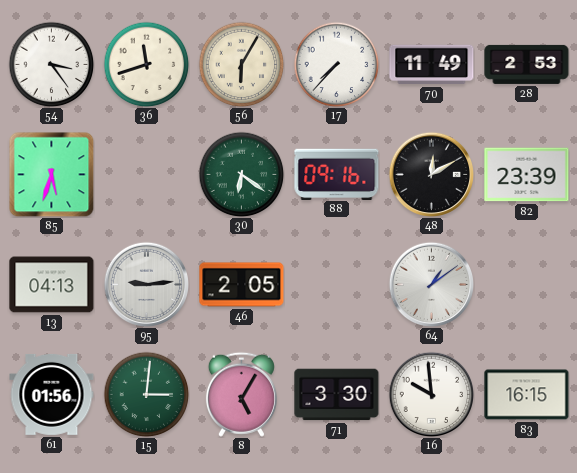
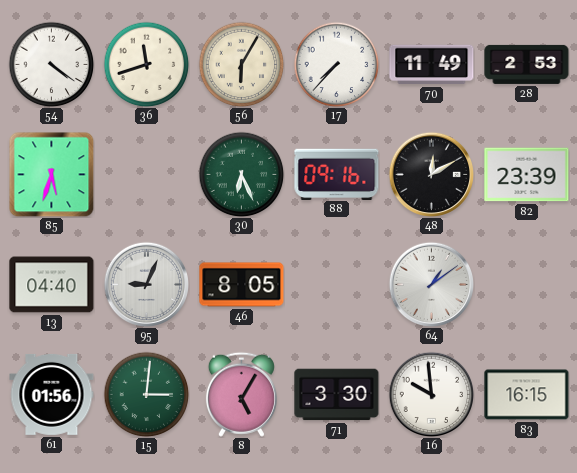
54: 3:24 -> 4:21 (51, 64)
30: 6:21 -> 6:26 (241, 174)
13: 04:13 -> 04:40 (52, 285)
95: 9:14 -> 9:04 (146, 284)
46: 2:05 -> 8:05 (242, 285)
